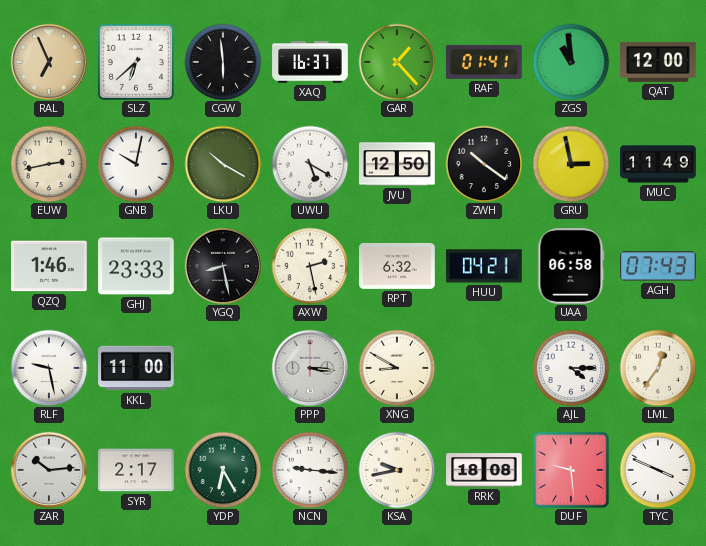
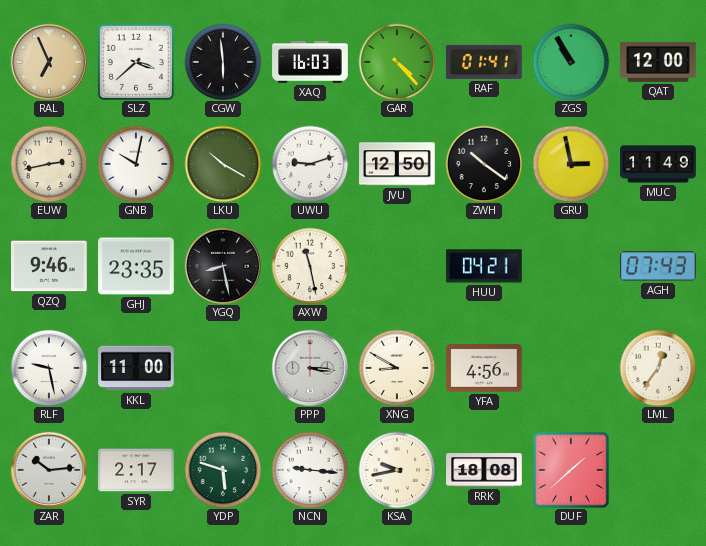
SLZ: 6:38 -> 3:38 (136, 62)
XAQ: 16:37 -> 16:03 (310, 62)
GAR: 1:23 -> 4:23 (397, 62)
ZGS: 10:59 -> 10:55 (571, 62)
UWU: 5:20 -> 9:12 (310, 164)
QZQ: 1:46 -> 9:46 (49, 266)
GHJ: 23:33 -> 23:35 (136, 266)
AXW: 2:28 -> 11:28 (310, 266)
RPT: 6:32 -> none (397, 266)
UAA: 06:58 -> none (571, 266)
YFA: none -> 4:56 (484, 368)
AJL: 4:15 -> none (571, 368)
YDP: 6:25 -> 5:48 (223, 470)
DUF: 9:29 -> 1:38 (571, 470)
TYC: 3:49 -> none (658, 470)
